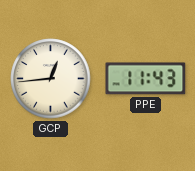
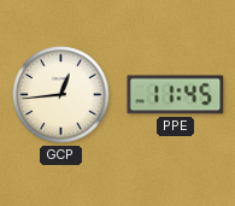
PPE: 11:43 -> 11:45 (176, 95)
